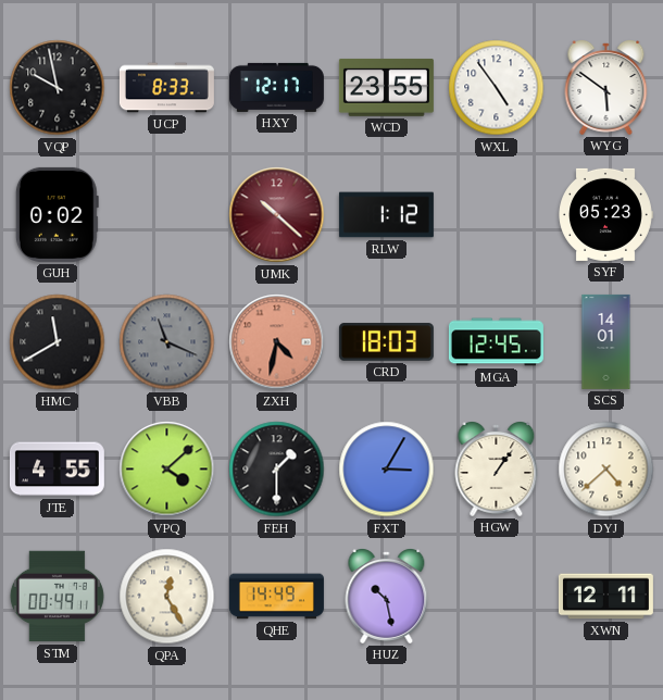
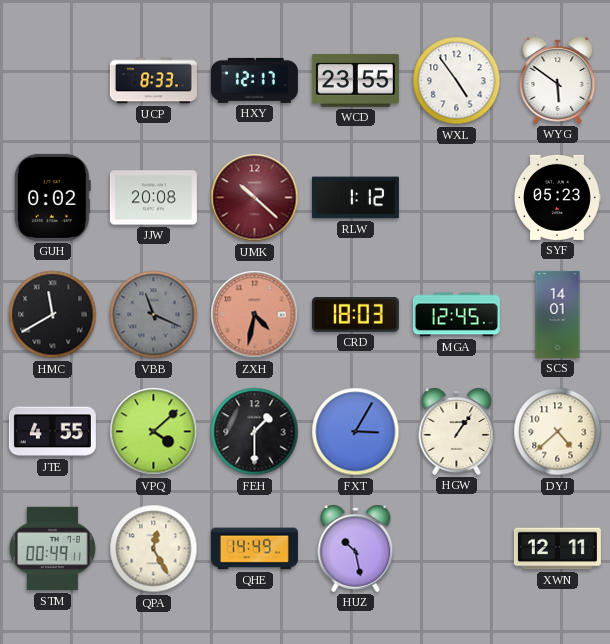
VQP: 9:58 -> none (58, 88)
JJW: none -> 20:08 (153, 198)
